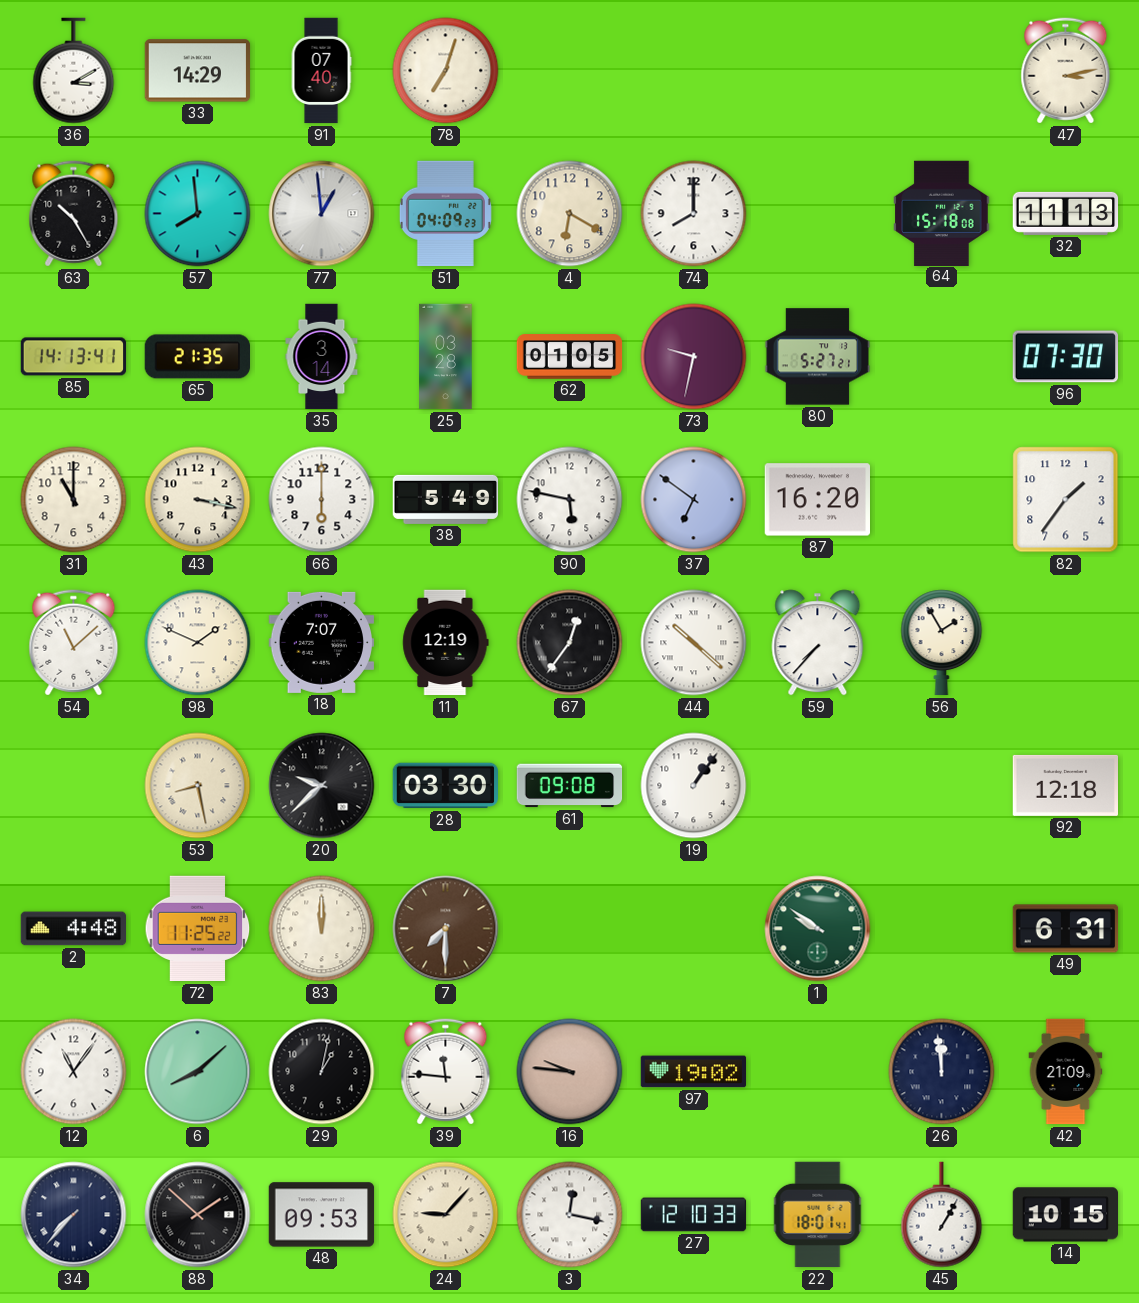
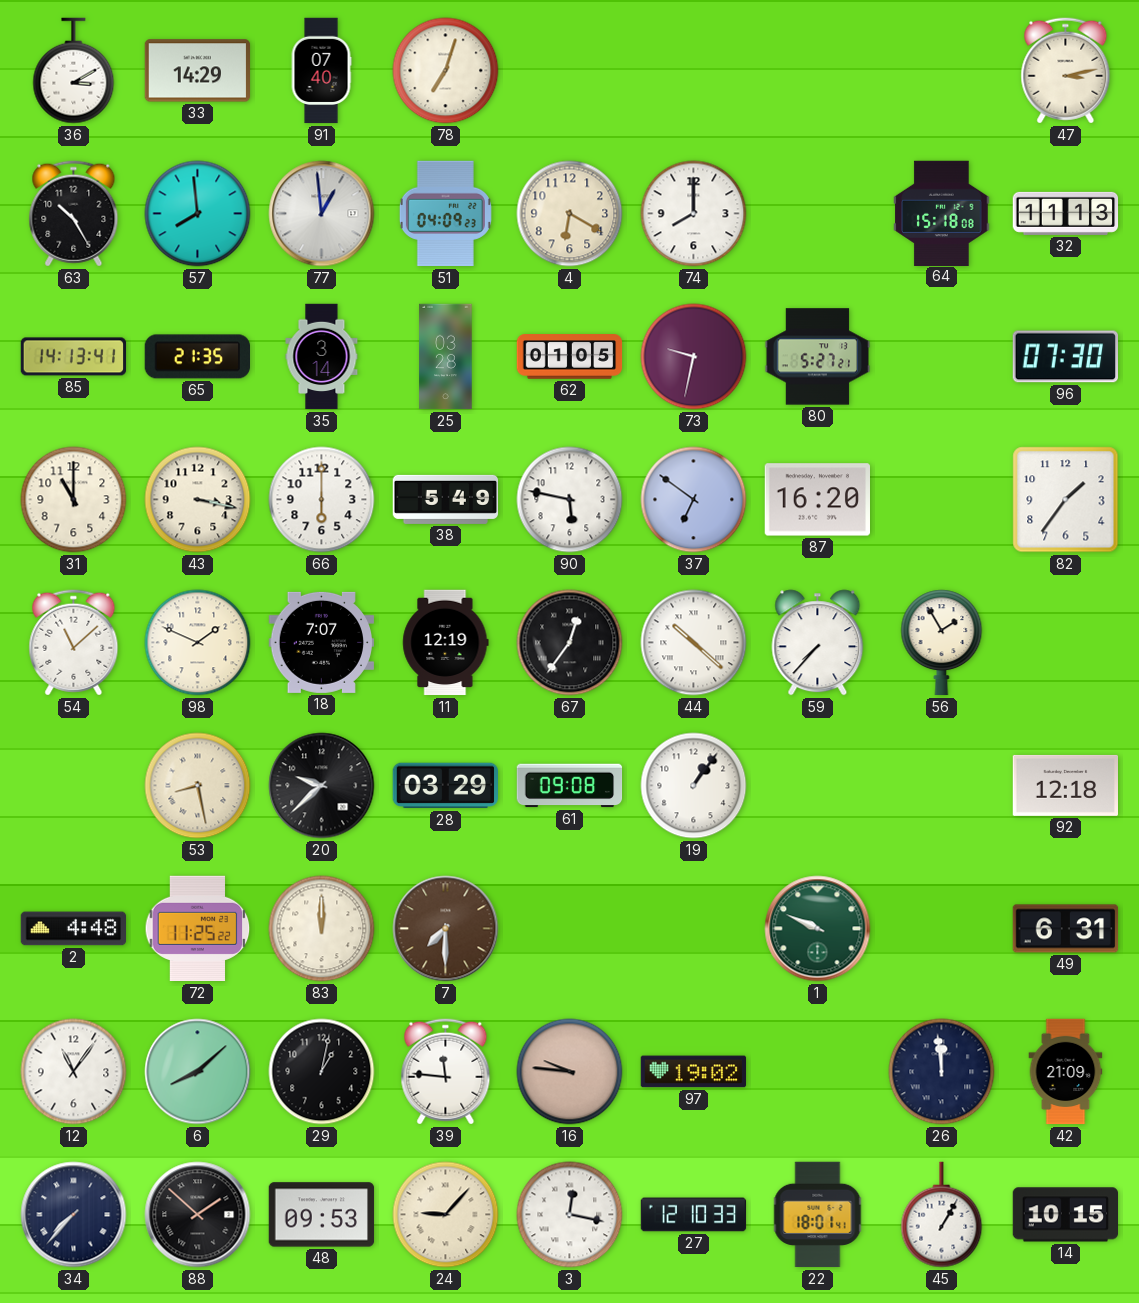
28: 03:30 -> 03:29 (445, 786)
1: 9:51 -> 9:49 (818, 929)
